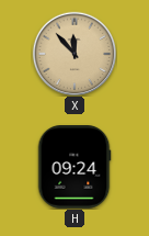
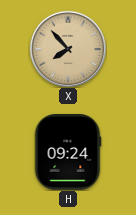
X: 11:53 -> 7:53 (67, 48)
